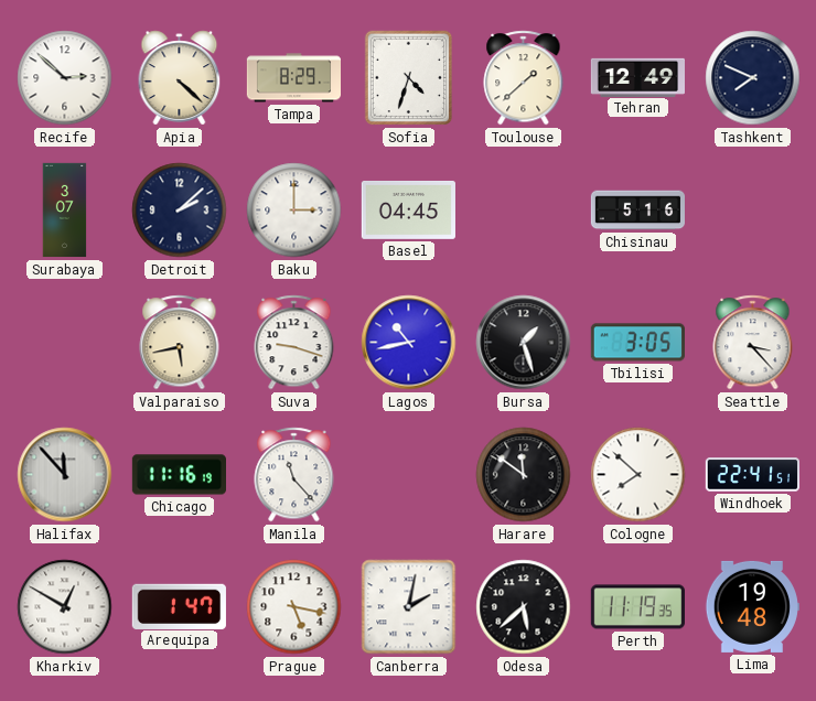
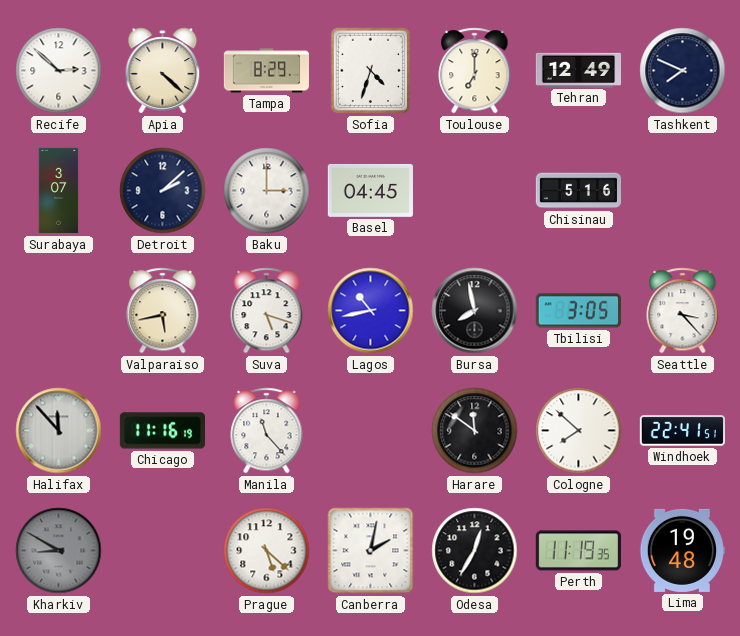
Toulouse: 1:38 -> 7:00 (475, 71)
Suva: 9:18 -> 5:18 (267, 311)
Bursa: 1:27 -> 7:58 (475, 311)
Kharkiv: 12:50 -> 8:50 (59, 551)
Kharkiv dial: white -> grey (59, 551)
Arequipa: 1:47 -> none (179, 606)
Prague: 5:17 -> 5:22 (267, 551)
Odesa: 5:38 -> 12:35 (475, 551)
